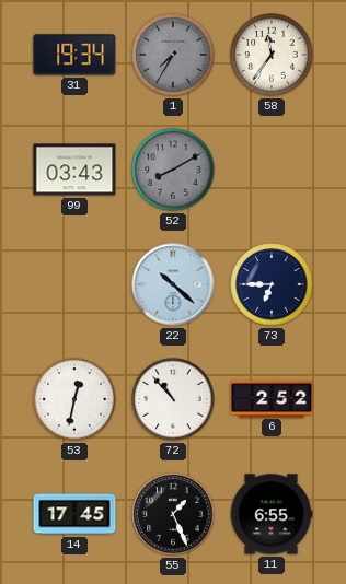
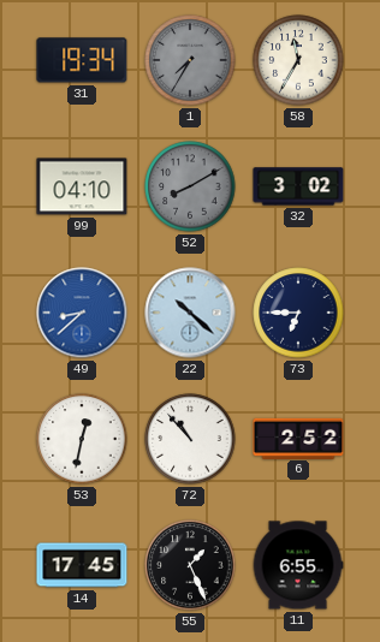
58: 11:36 -> 11:35 (298, 60)
99: 03:43 -> 04:10 (82, 186)
32: none -> 3:02 (298, 186)
49: none -> 8:38 (82, 313)
